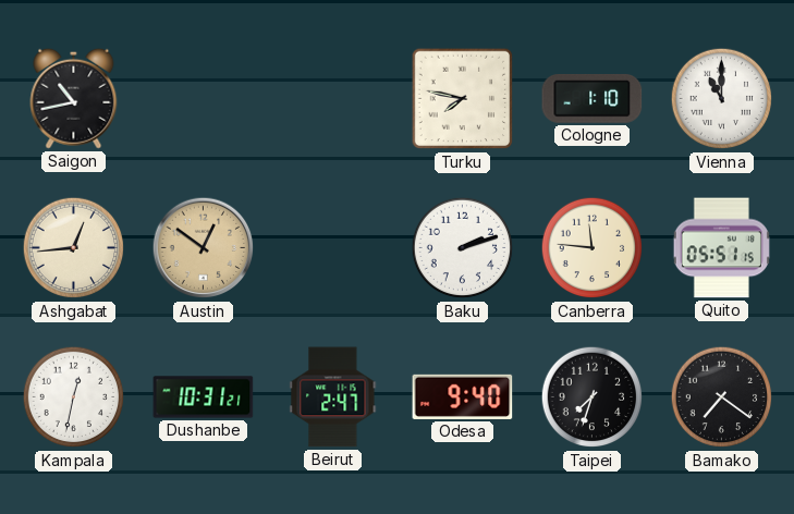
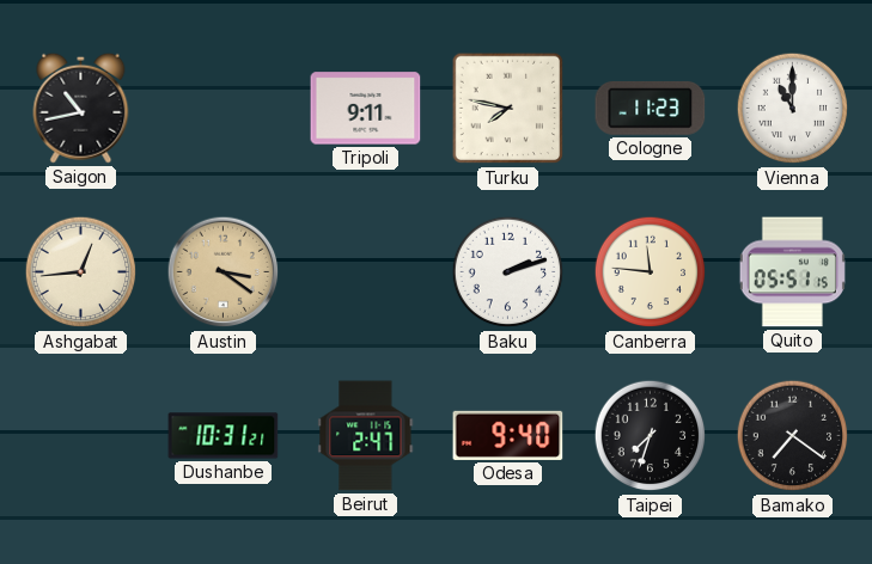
Tripoli: none -> 9:11 (366, 109)
Cologne: 1:10 -> 11:23 (651, 108)
Austin: 12:51 -> 3:21 (224, 272)
Kampala: 12:32 -> none (74, 397)
